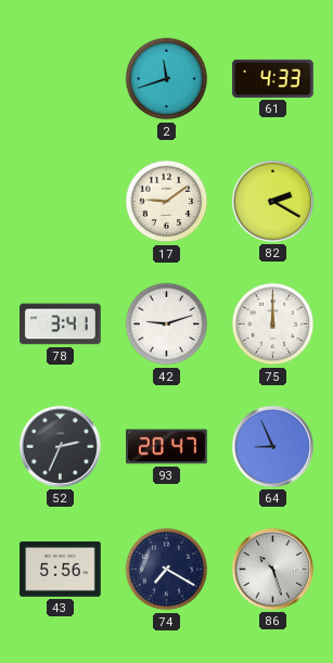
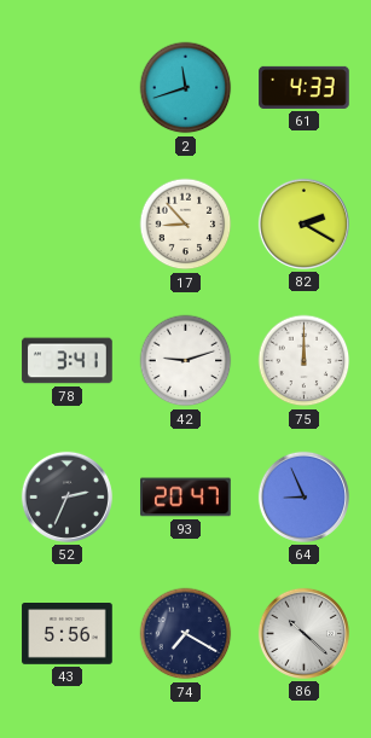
17: 9:09 -> 8:53 (186, 225)
86: 10:27 -> 10:22 (303, 633)
